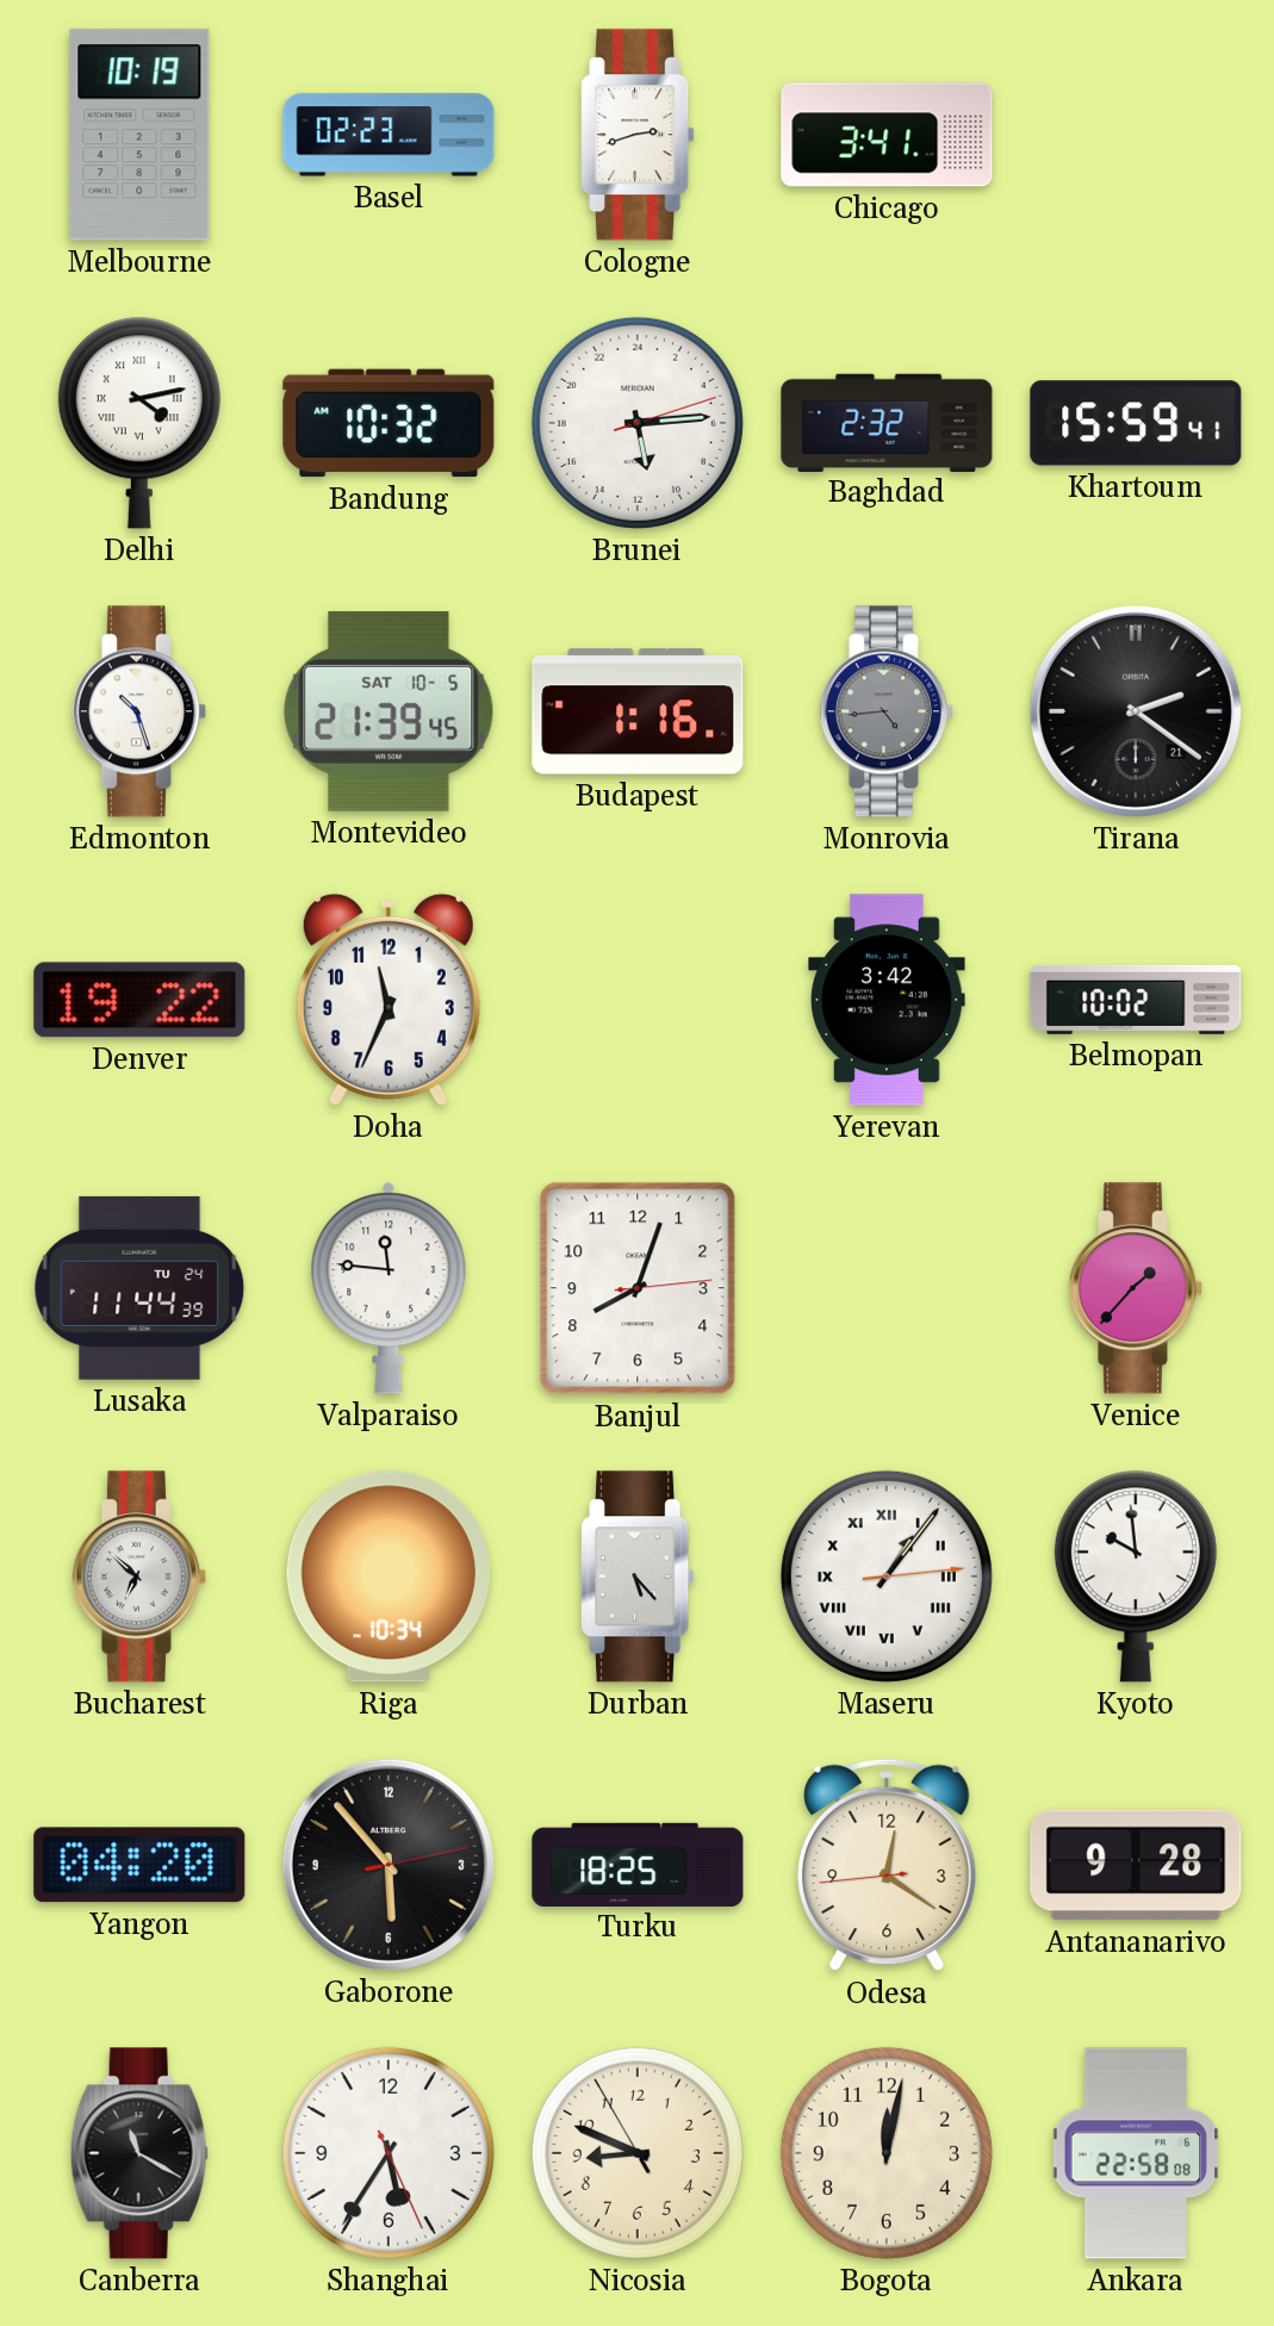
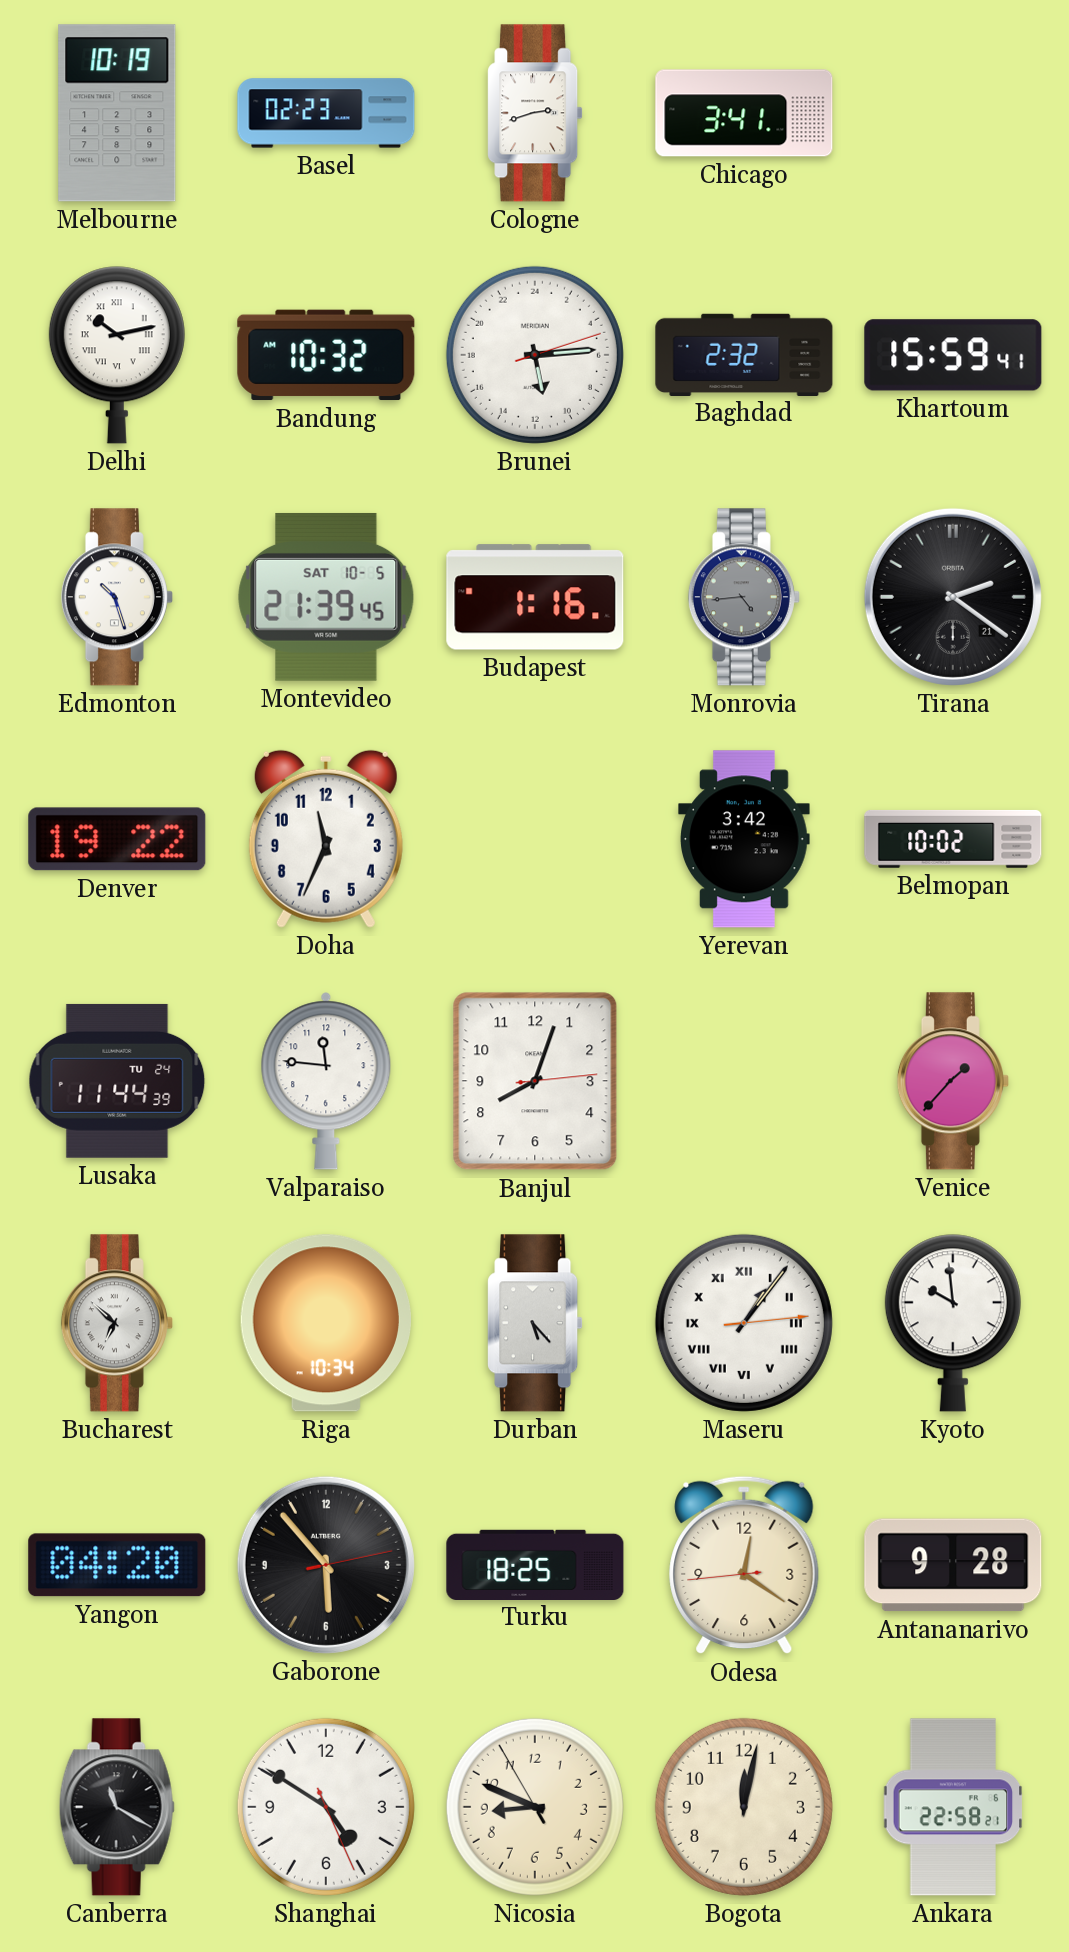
Delhi: 4:13 -> 10:13 (117, 355)
Shanghai: 5:35 -> 4:50 (326, 1807)
Ankara: 22:58:08 -> 22:58:21 (953, 1807)
